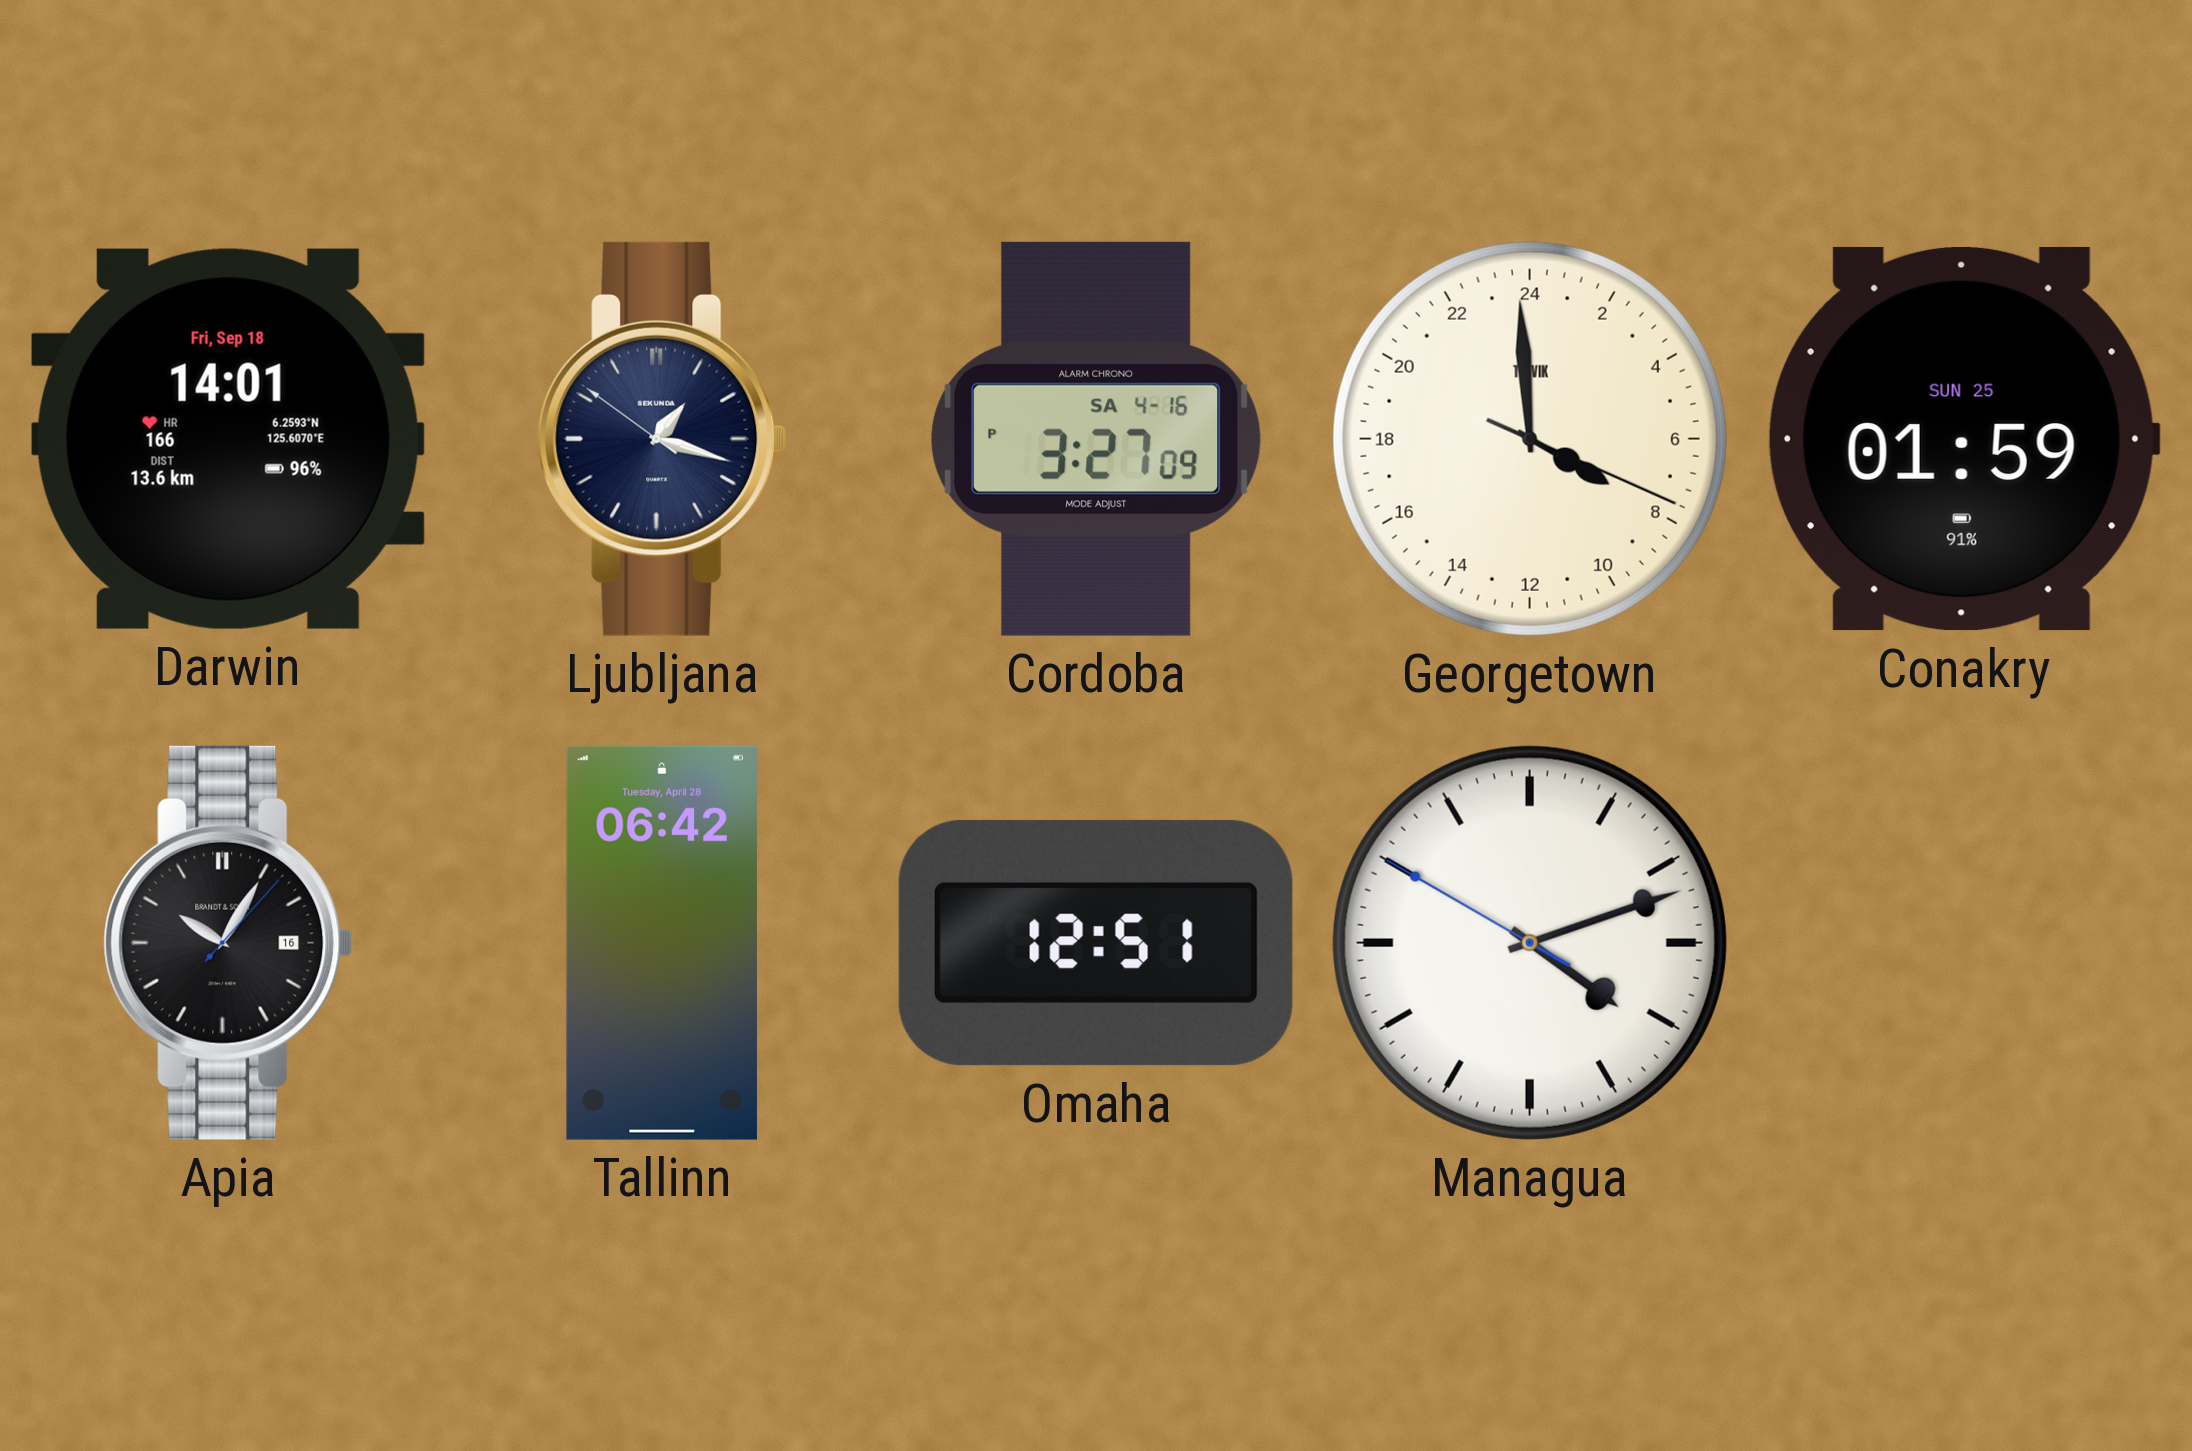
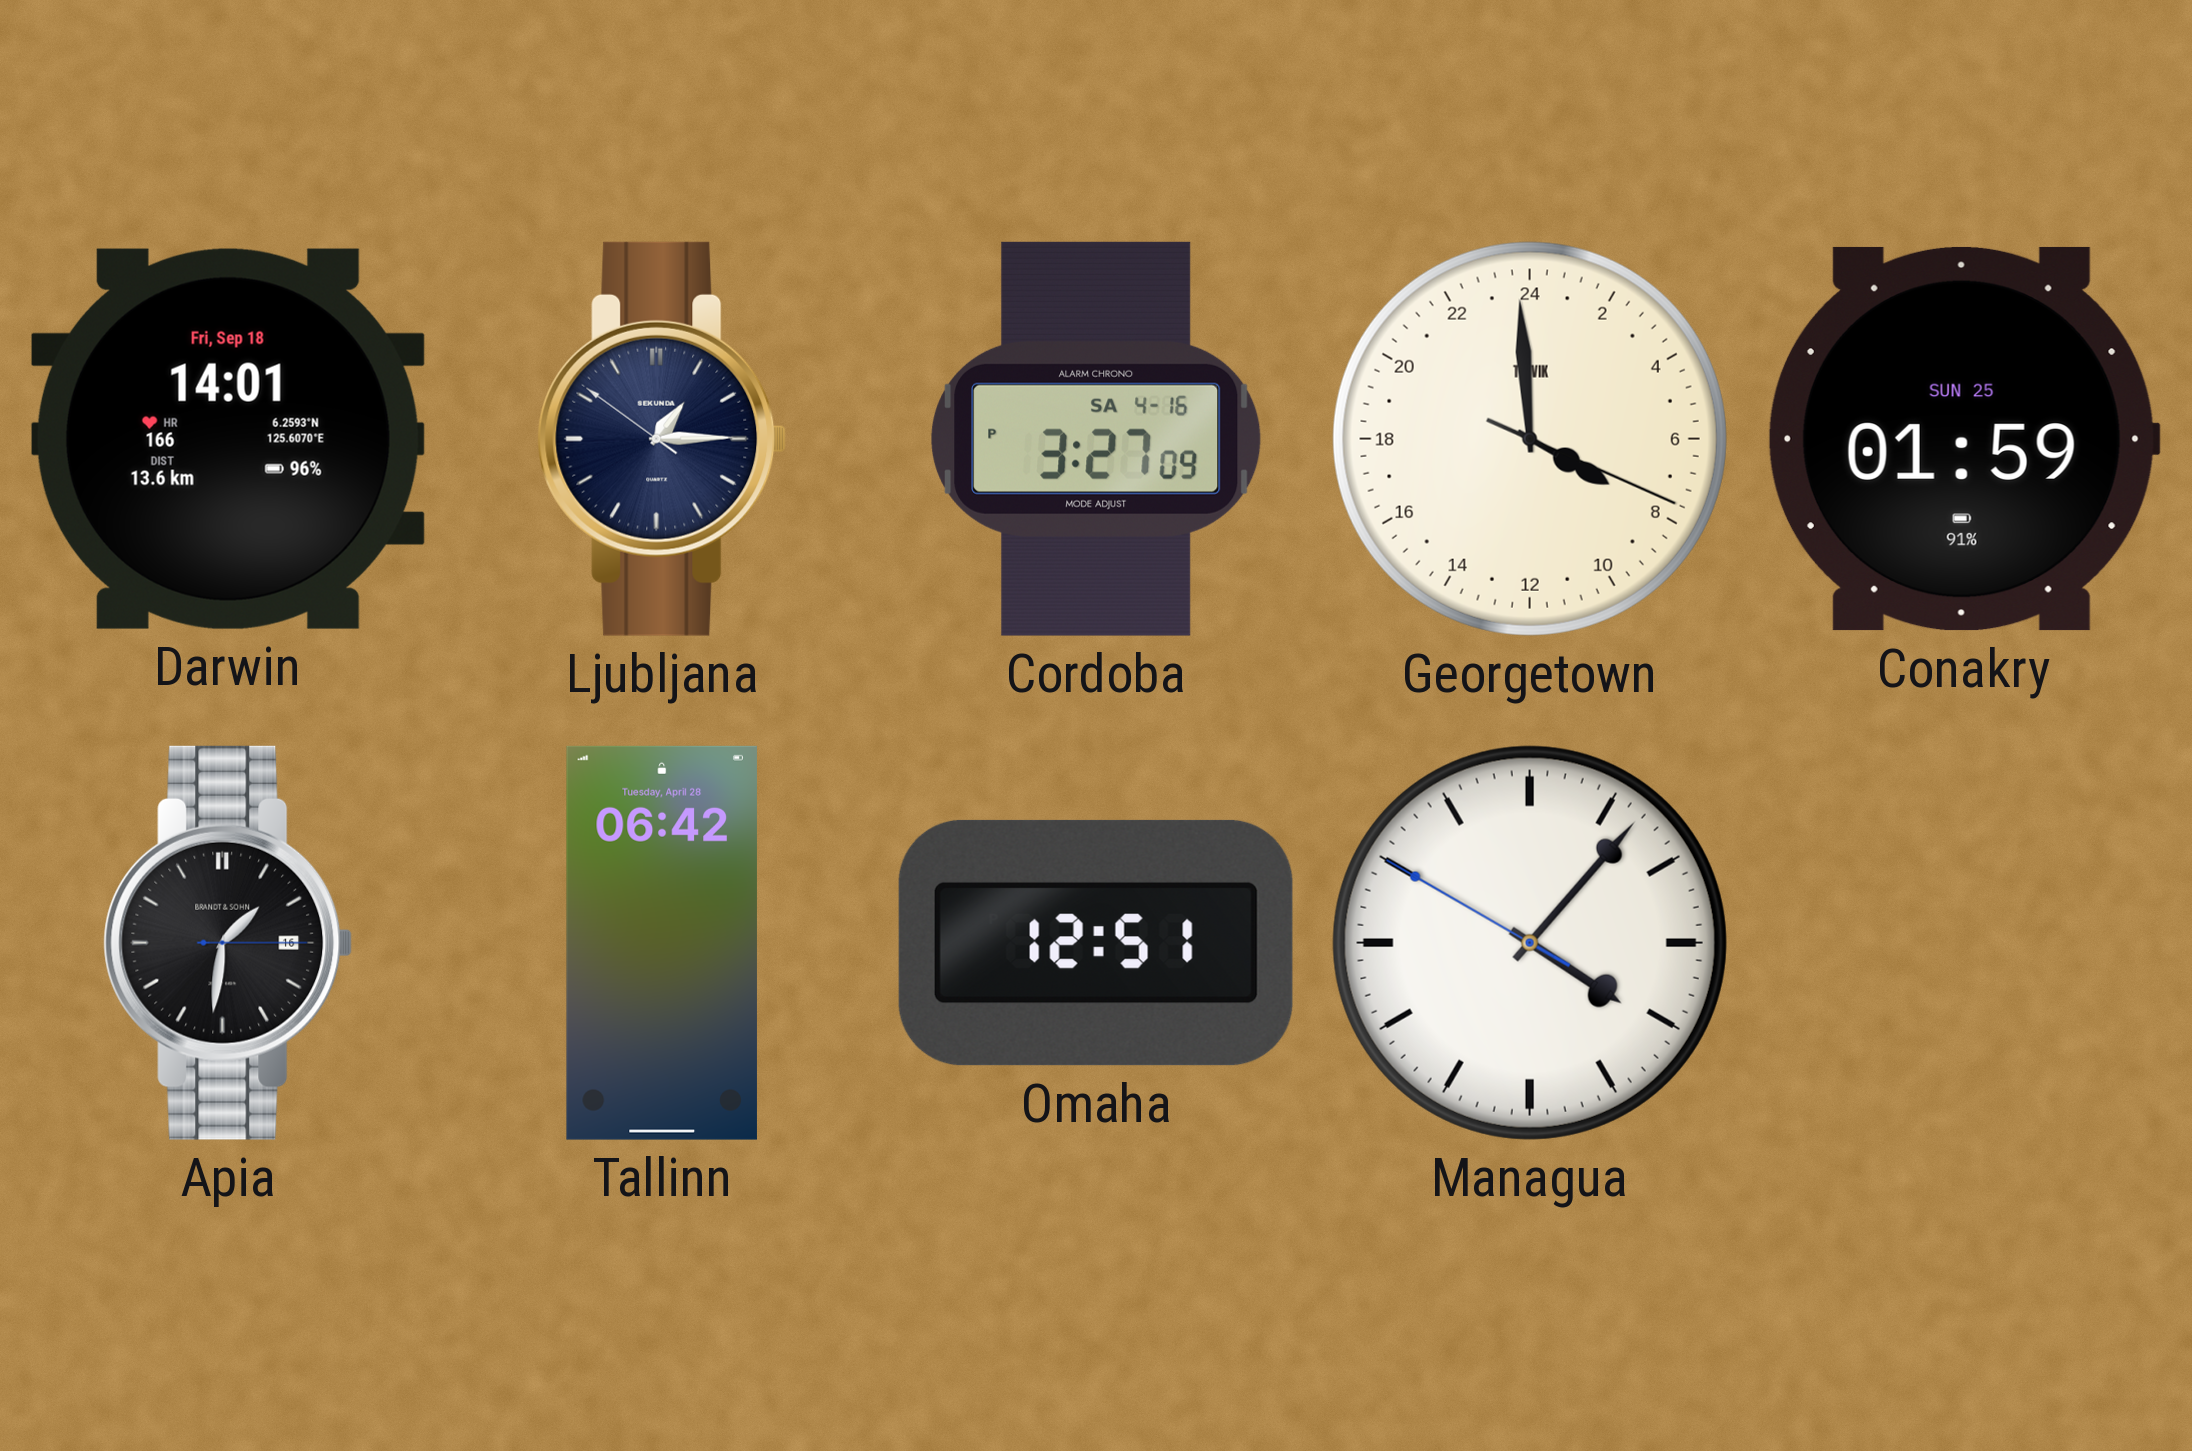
Ljubljana: 1:17 -> 1:14 (662, 439)
Apia: 10:05 -> 1:31 (228, 943)
Managua: 4:11 -> 4:06 (1530, 943)
